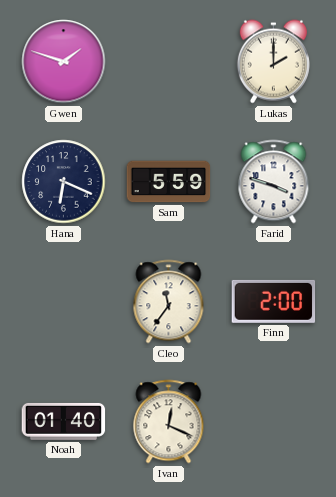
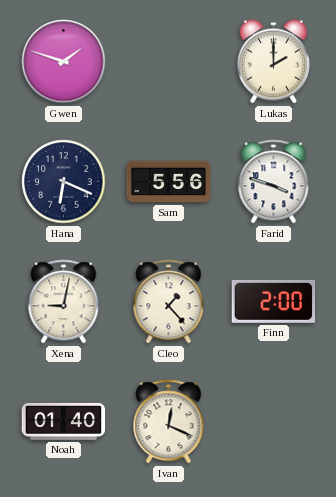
Sam: 5:59 -> 5:56 (169, 182)
Xena: none -> 9:02 (64, 302)
Cleo: 11:36 -> 1:23 (169, 302)
